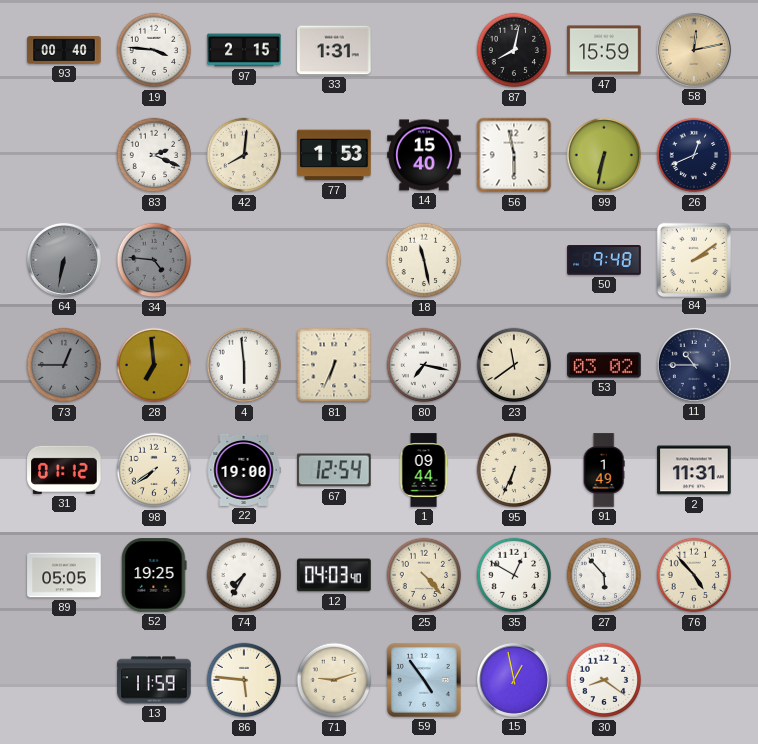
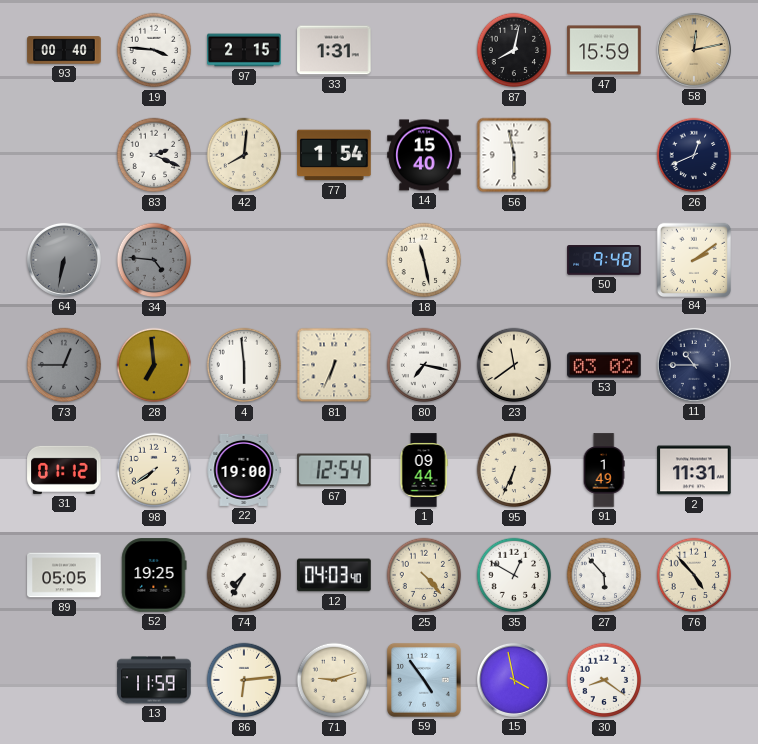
77: 1:53 -> 1:54 (334, 155)
99: 6:32 -> none (604, 155)
86: 5:46 -> 6:14 (244, 680)
15: 12:58 -> 3:58 (514, 680)
